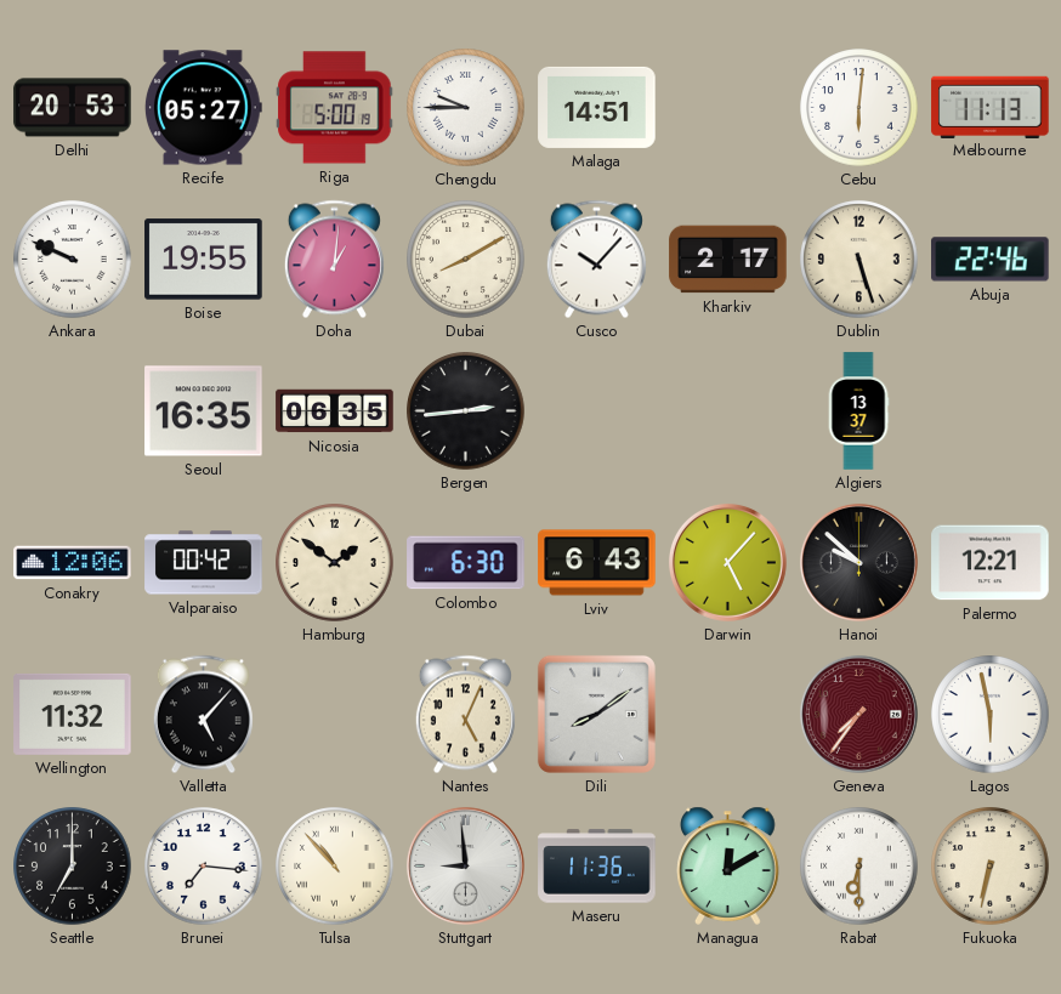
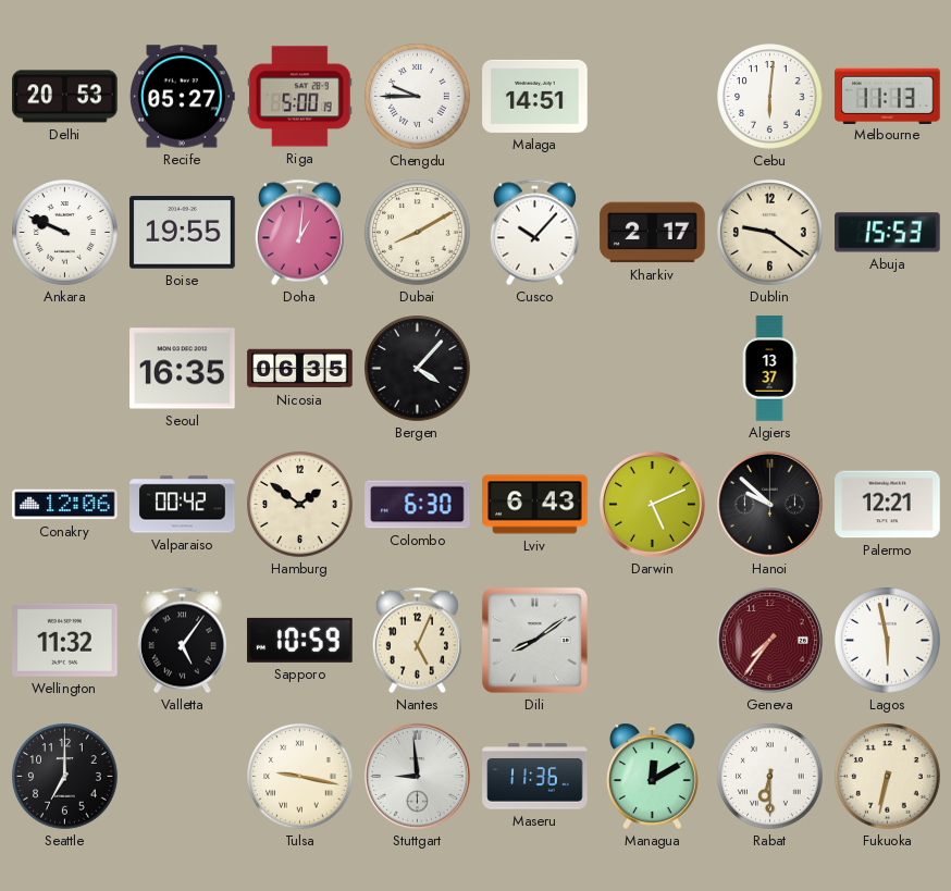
Dublin: 5:27 -> 9:21 (770, 233)
Abuja: 22:46 -> 15:53 (888, 233)
Bergen: 2:44 -> 4:07 (418, 369)
Darwin: 5:07 -> 5:11 (652, 504)
Valletta: 5:07 -> 5:06 (182, 641)
Sapporo: none -> 10:59 (300, 640)
Brunei: 7:16 -> none (204, 867)
Tulsa: 10:53 -> 9:17 (300, 777)
